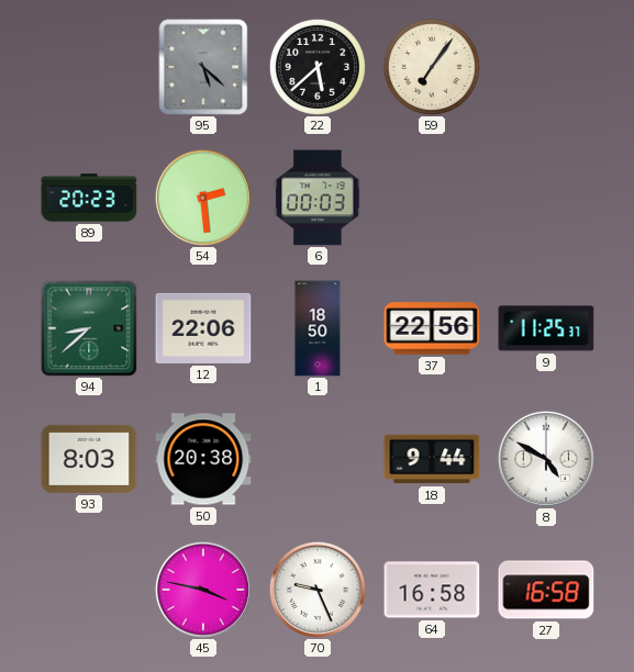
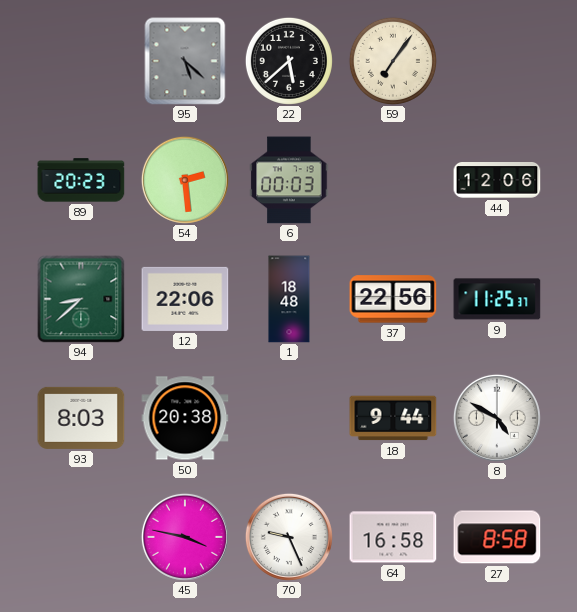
44: none -> 12:06 (497, 181)
1: 18:50 -> 18:48 (289, 299)
27: 16:58 -> 8:58 (497, 537)
